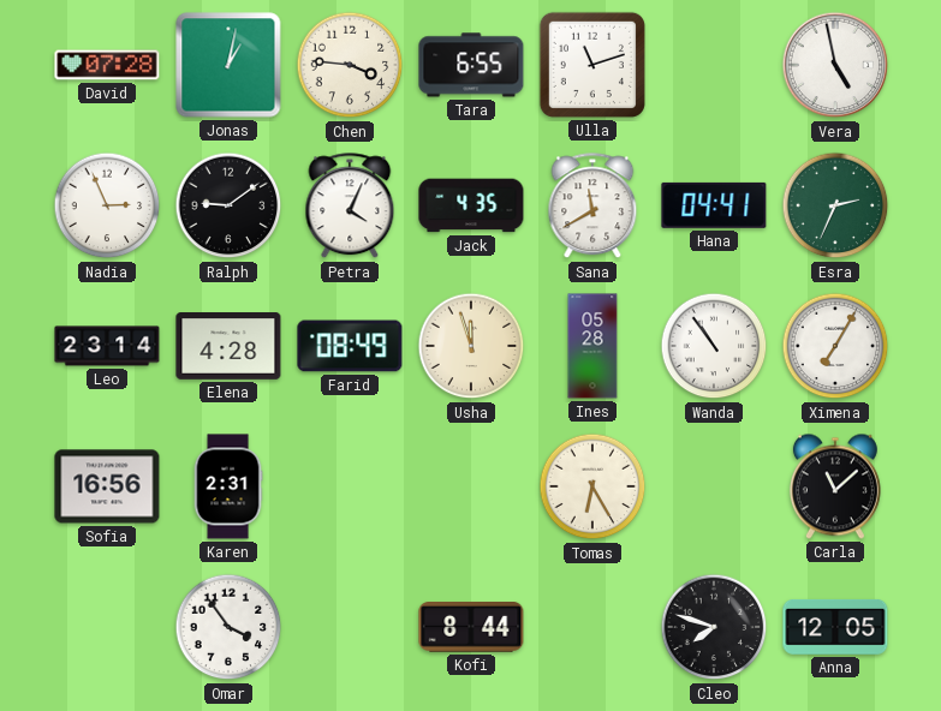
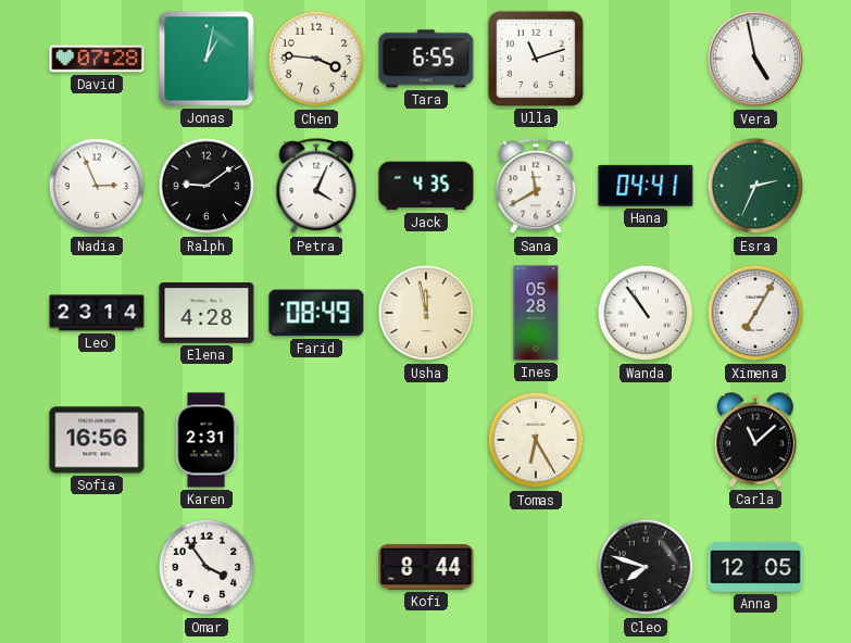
Usha: 11:57 -> 11:58 (426, 313)
